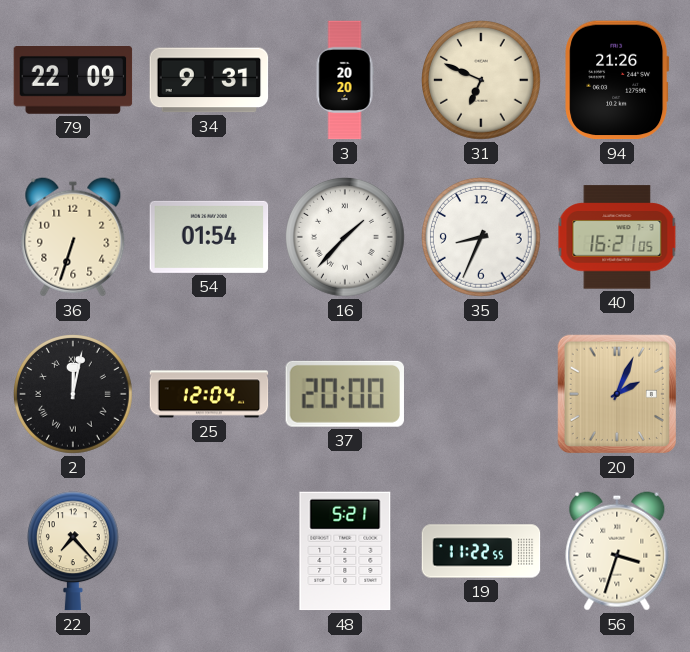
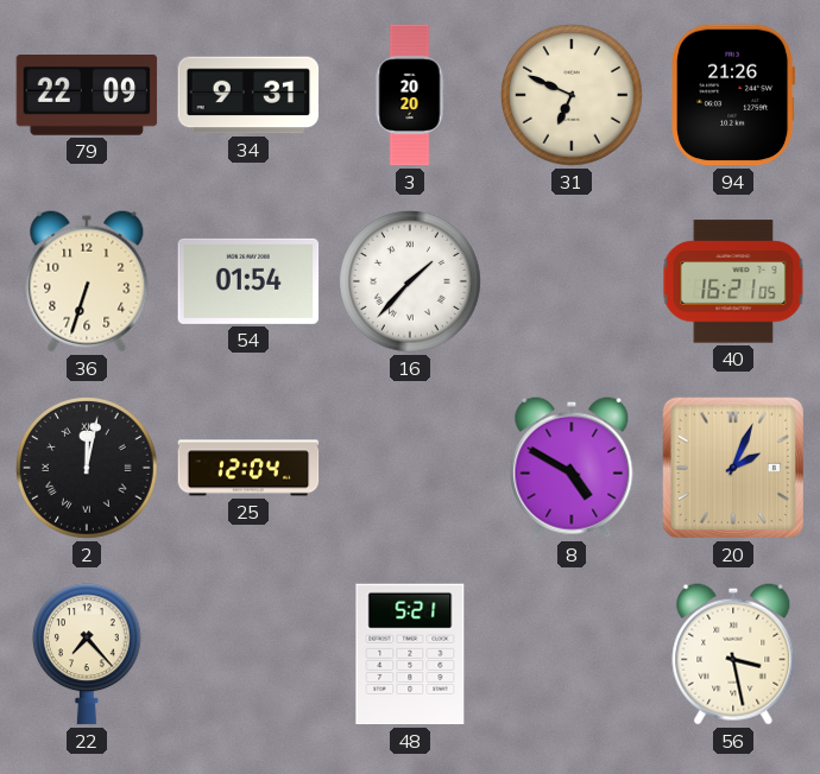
35: 8:34 -> none (482, 238)
37: 20:00 -> none (344, 394)
8: none -> 4:50 (572, 468)
19: 11:22 -> none (481, 551)
56: 3:33 -> 3:28 (733, 654)
